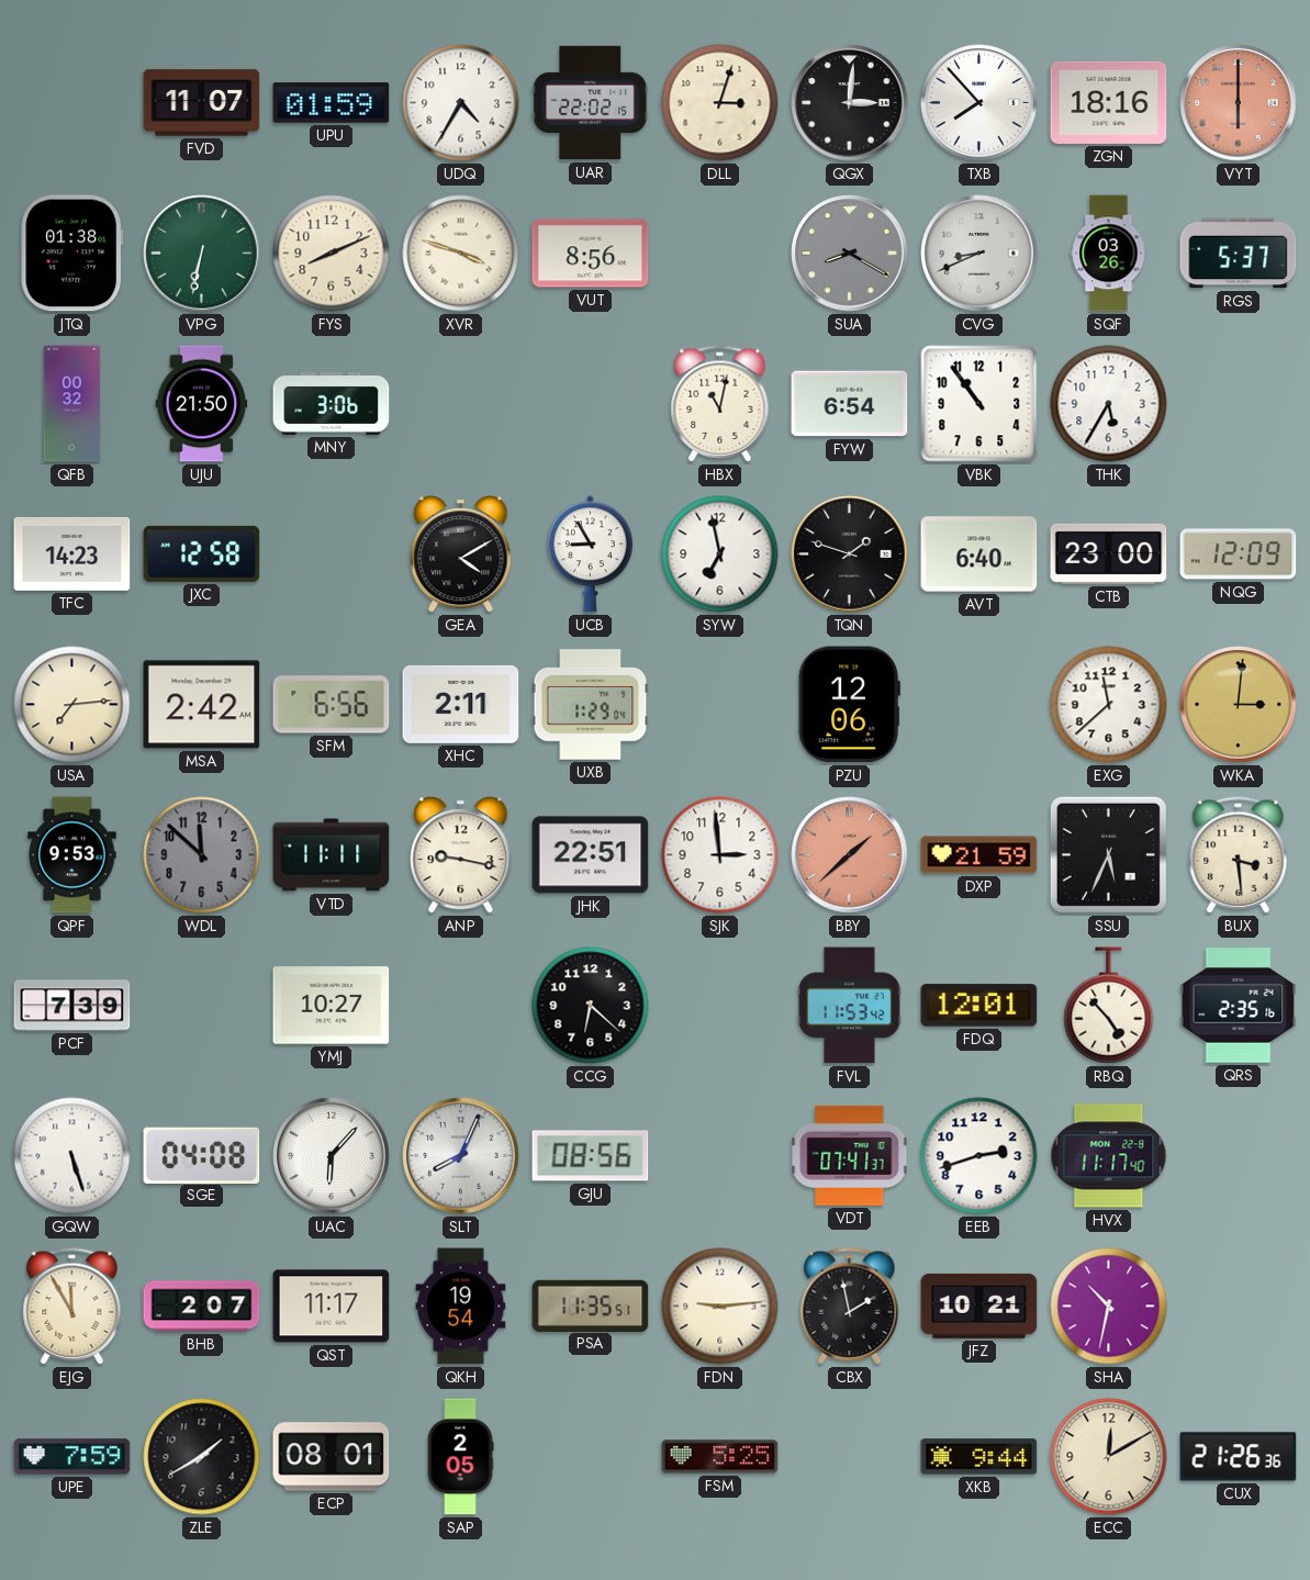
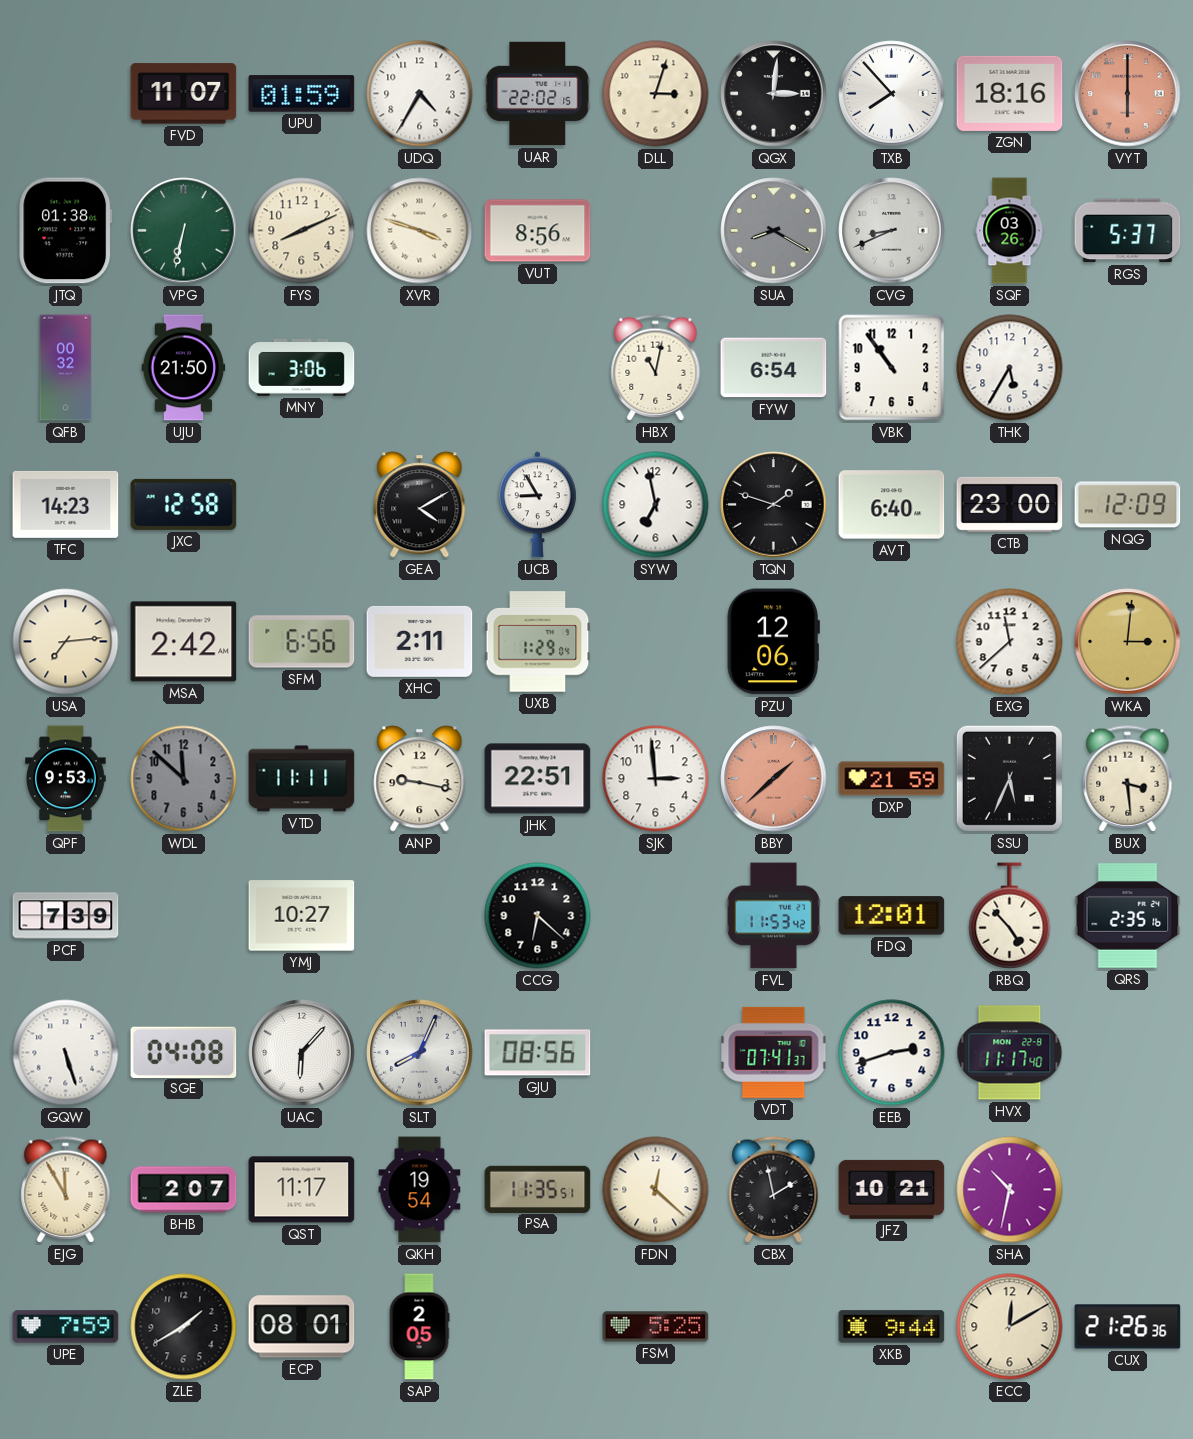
FDN: 9:14 -> 12:22 (656, 1190)
